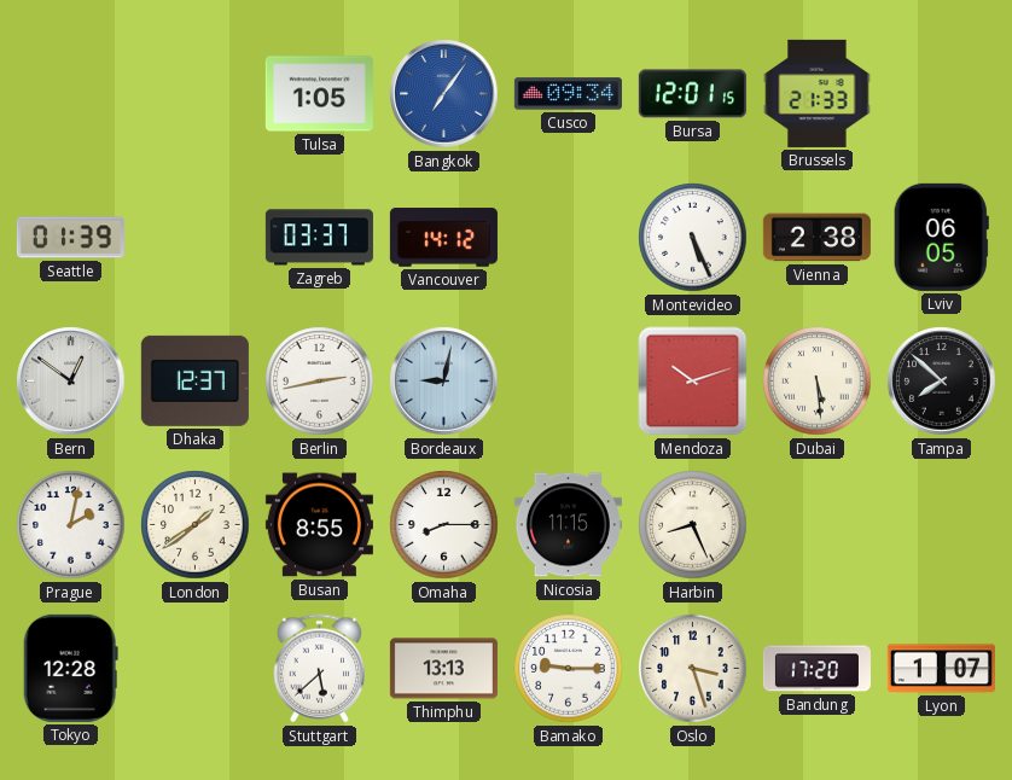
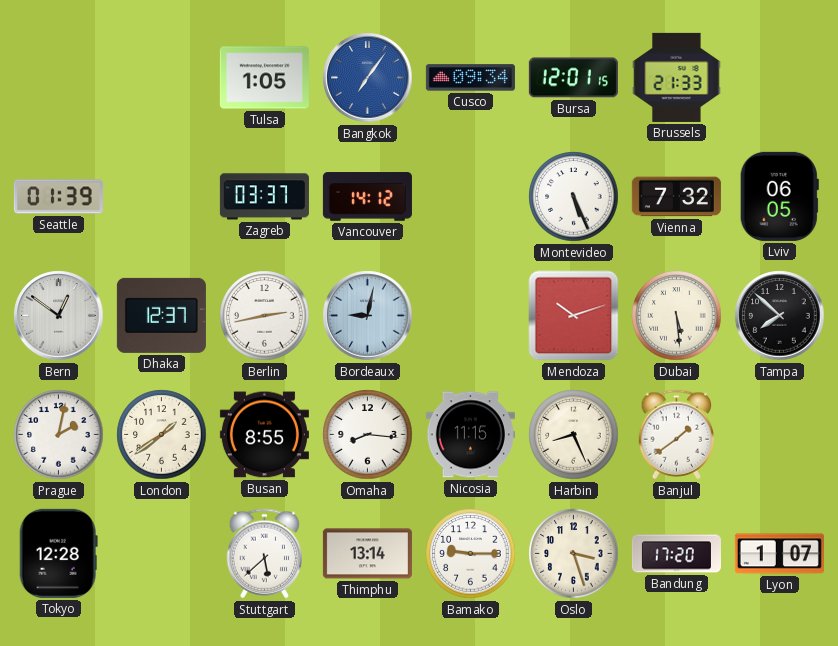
Vienna: 2:38 -> 7:32 (676, 197)
Omaha: 8:15 -> 8:16 (368, 435)
Banjul: none -> 1:39 (677, 435)
Thimphu: 13:13 -> 13:14 (367, 554)
